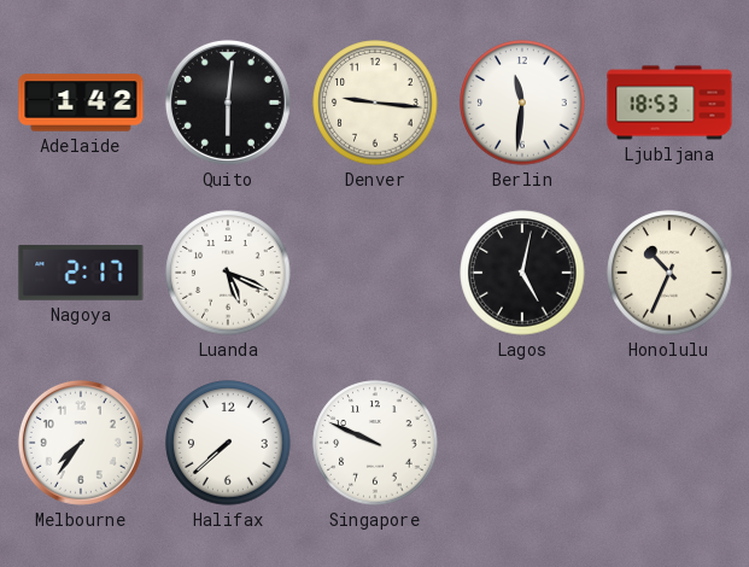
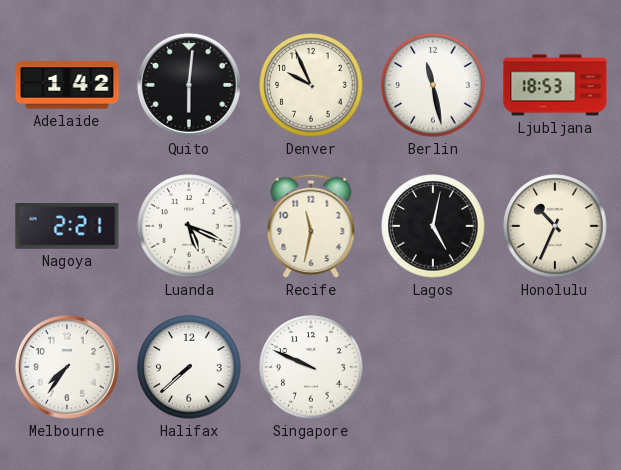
Denver: 9:16 -> 9:56 (311, 85)
Berlin: 11:31 -> 11:28 (433, 85)
Nagoya: 2:17 -> 2:21 (67, 226)
Recife: none -> 11:32 (311, 226)
